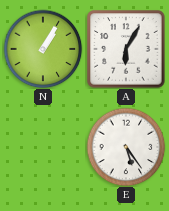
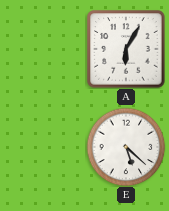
N: 1:05 -> none (43, 49)
E: 5:24 -> 5:22 (126, 147)
